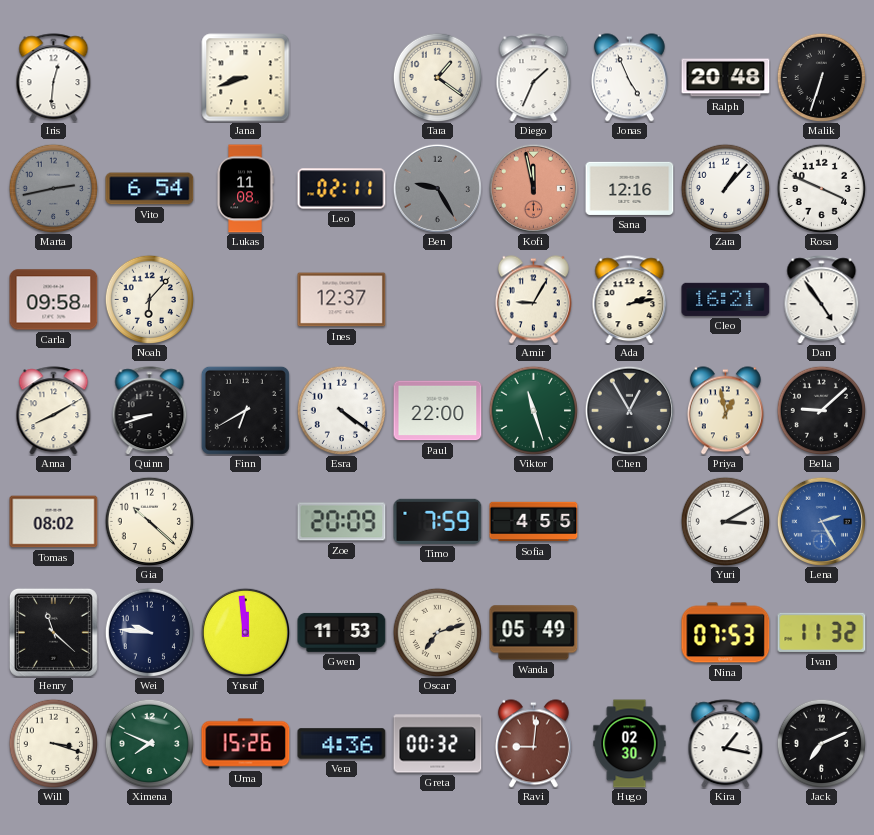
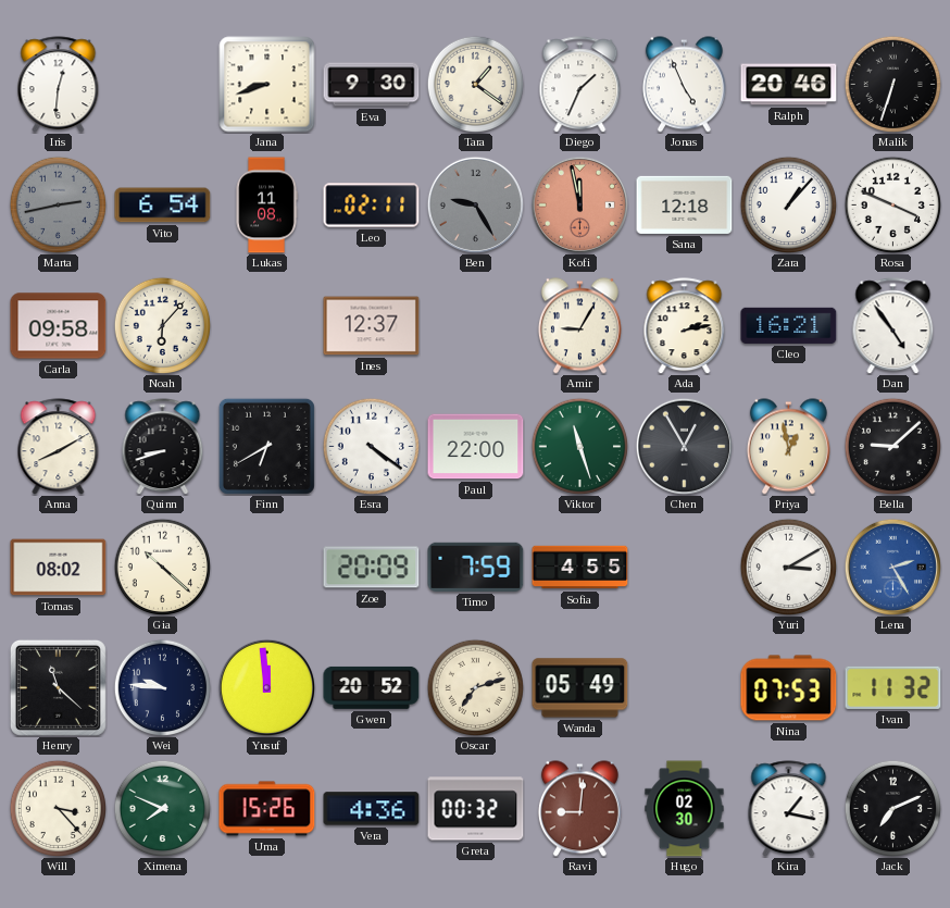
Eva: none -> 9:30 (372, 85)
Ralph: 20:48 -> 20:46 (789, 85)
Sana: 12:16 -> 12:18 (685, 204)
Gwen: 11:53 -> 20:52 (372, 687)
Will: 3:18 -> 3:23 (58, 808)
